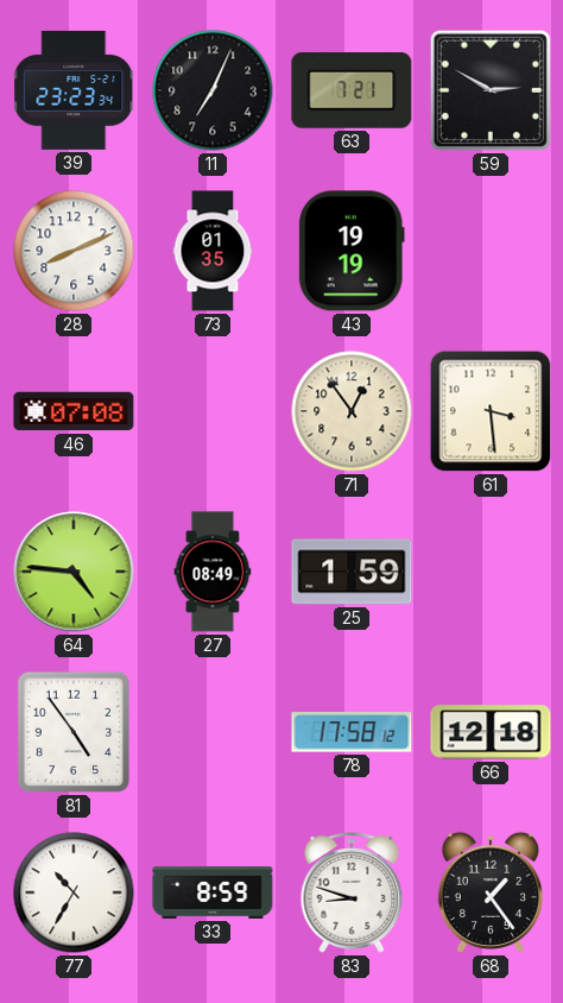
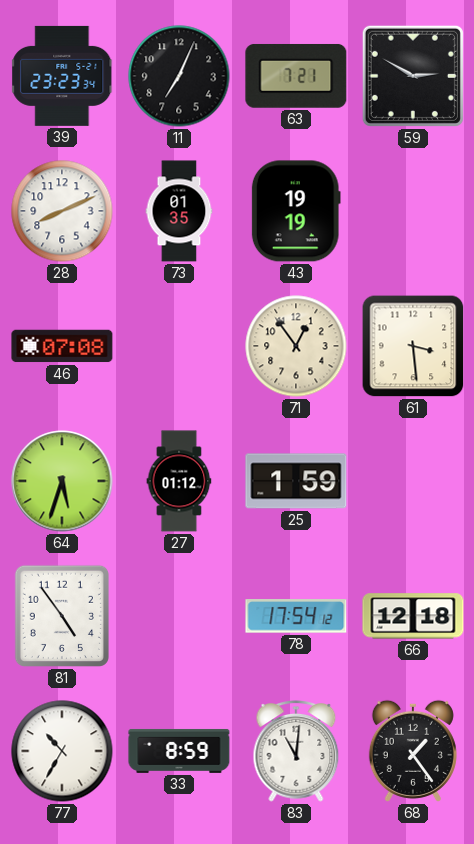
64: 4:46 -> 5:33 (62, 481)
27: 08:49 -> 01:12 (179, 481)
78: 17:58 -> 17:54 (296, 616)
83: 8:48 -> 11:01 (296, 751)
